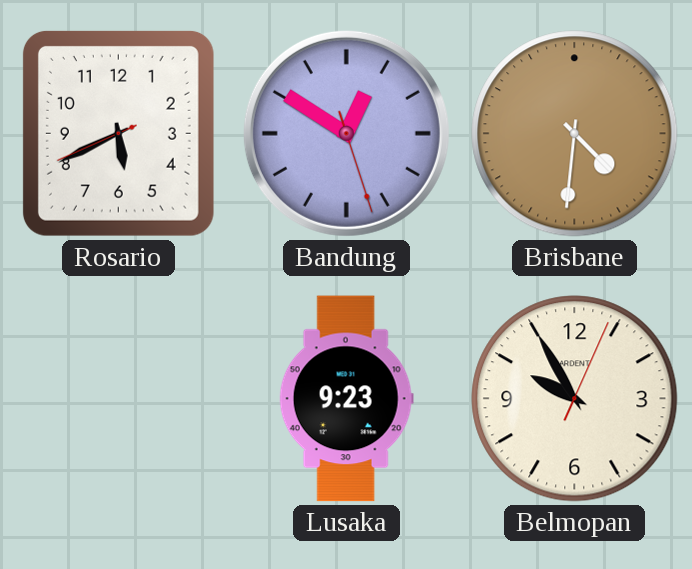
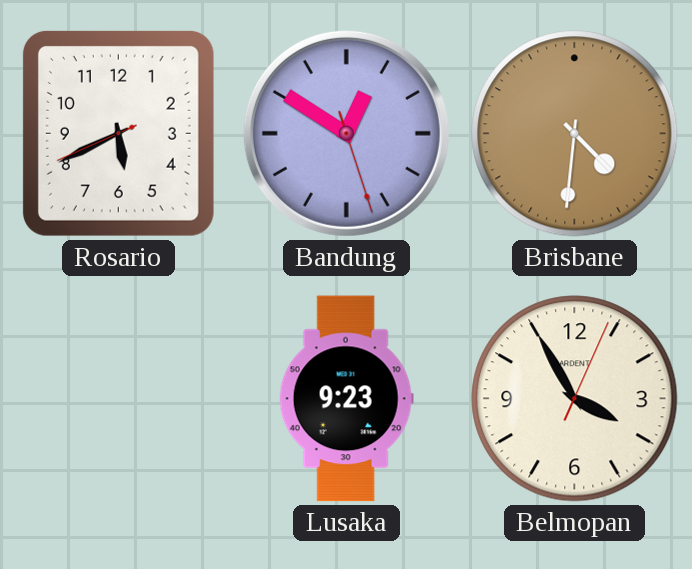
Belmopan: 9:55 -> 3:55 (575, 399)
